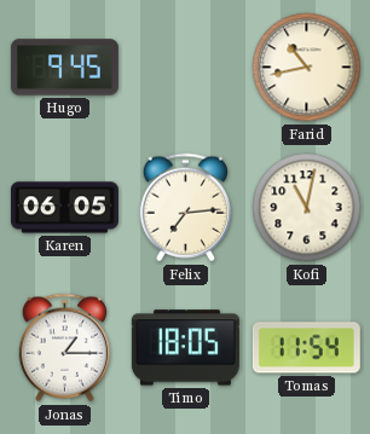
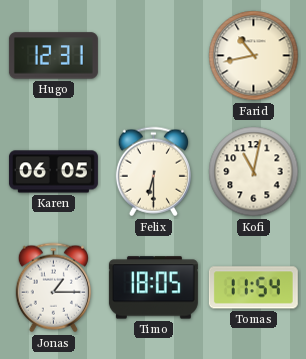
Hugo: 9:45 -> 12:31 (53, 56)
Felix: 7:14 -> 6:30 (153, 172)
